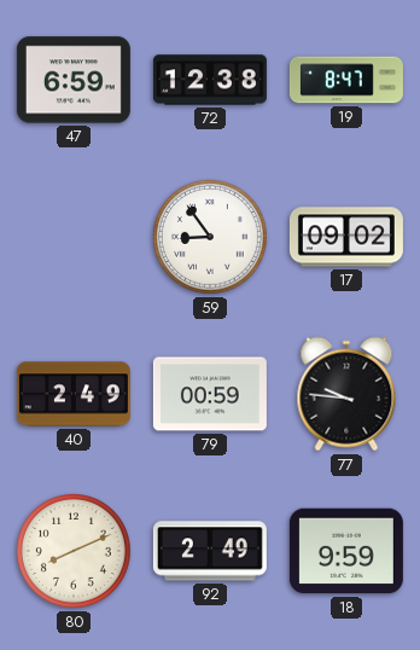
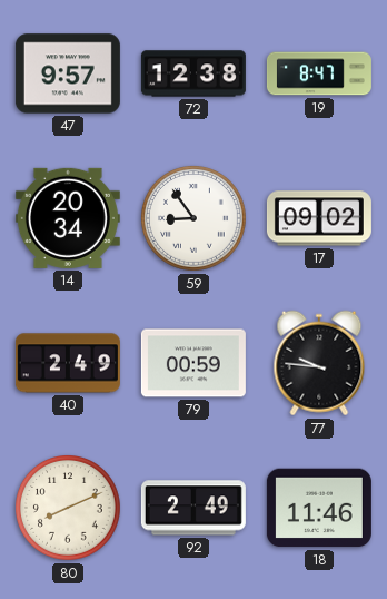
47: 6:59 -> 9:57 (68, 73)
14: none -> 20:34 (68, 218)
18: 9:59 -> 11:46 (319, 508)
